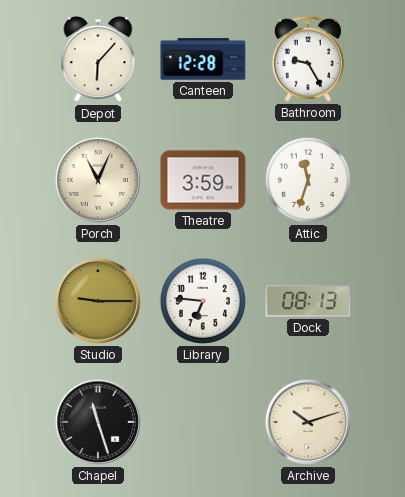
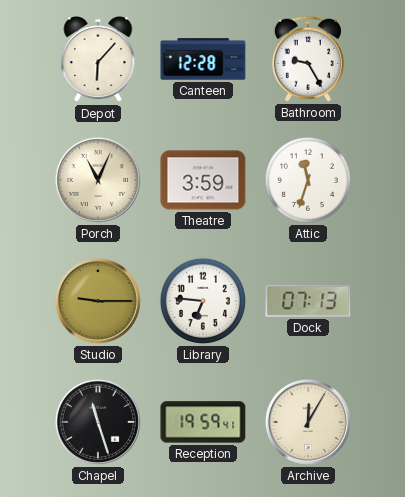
Dock: 08:13 -> 07:13 (308, 301)
Reception: none -> 19:59 (203, 422)
Archive: 10:12 -> 12:05 (308, 422)
